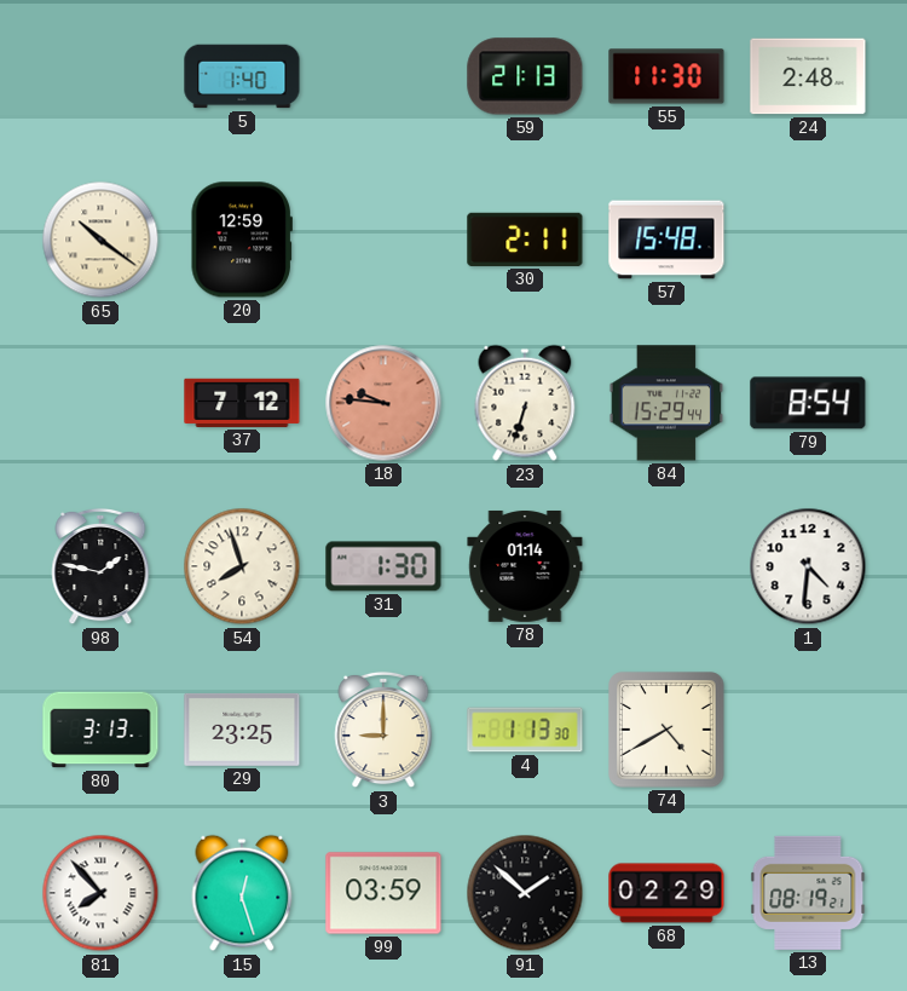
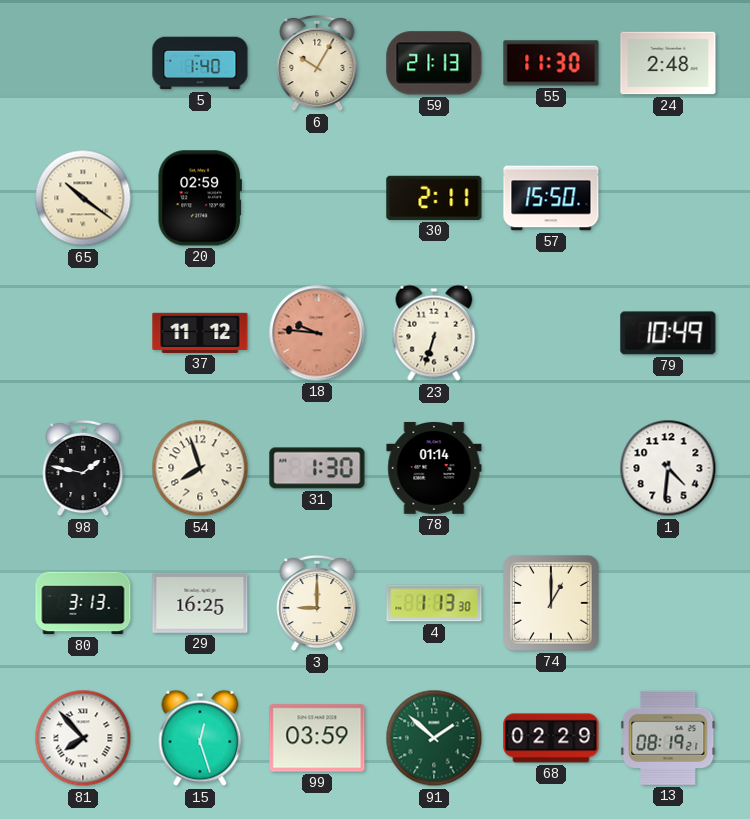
6: none -> 10:05 (317, 63)
20: 12:59 -> 02:59 (200, 198)
57: 15:48 -> 15:50 (551, 198)
37: 7:12 -> 11:12 (200, 333)
84: 15:29 -> none (666, 403)
79: 8:54 -> 10:49 (668, 333)
29: 23:25 -> 16:25 (200, 603)
74: 4:40 -> 1:00 (551, 603)
91 dial: black -> green (434, 738)
